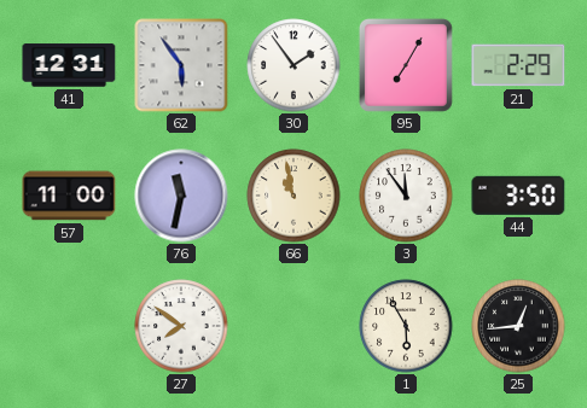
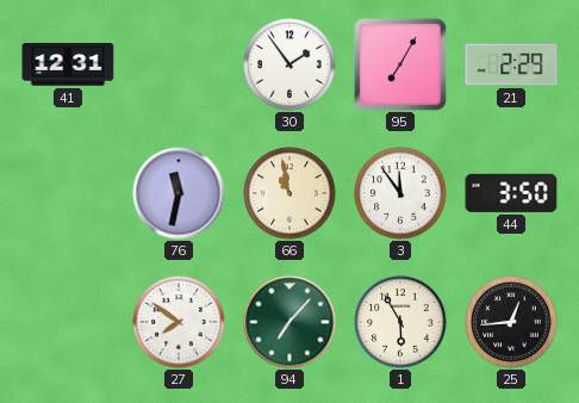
62: 5:54 -> none (181, 65)
57: 11:00 -> none (69, 196)
94: none -> 7:07 (289, 322)
